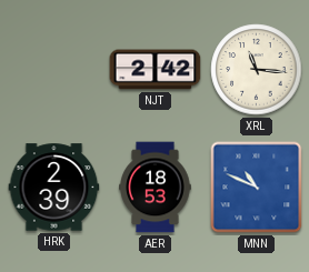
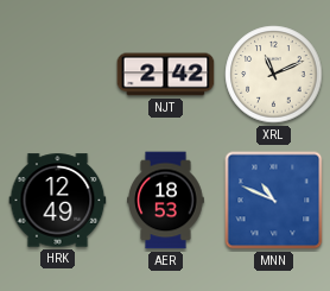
XRL: 11:16 -> 11:11 (274, 75)
HRK: 2:39 -> 12:49 (58, 201)
